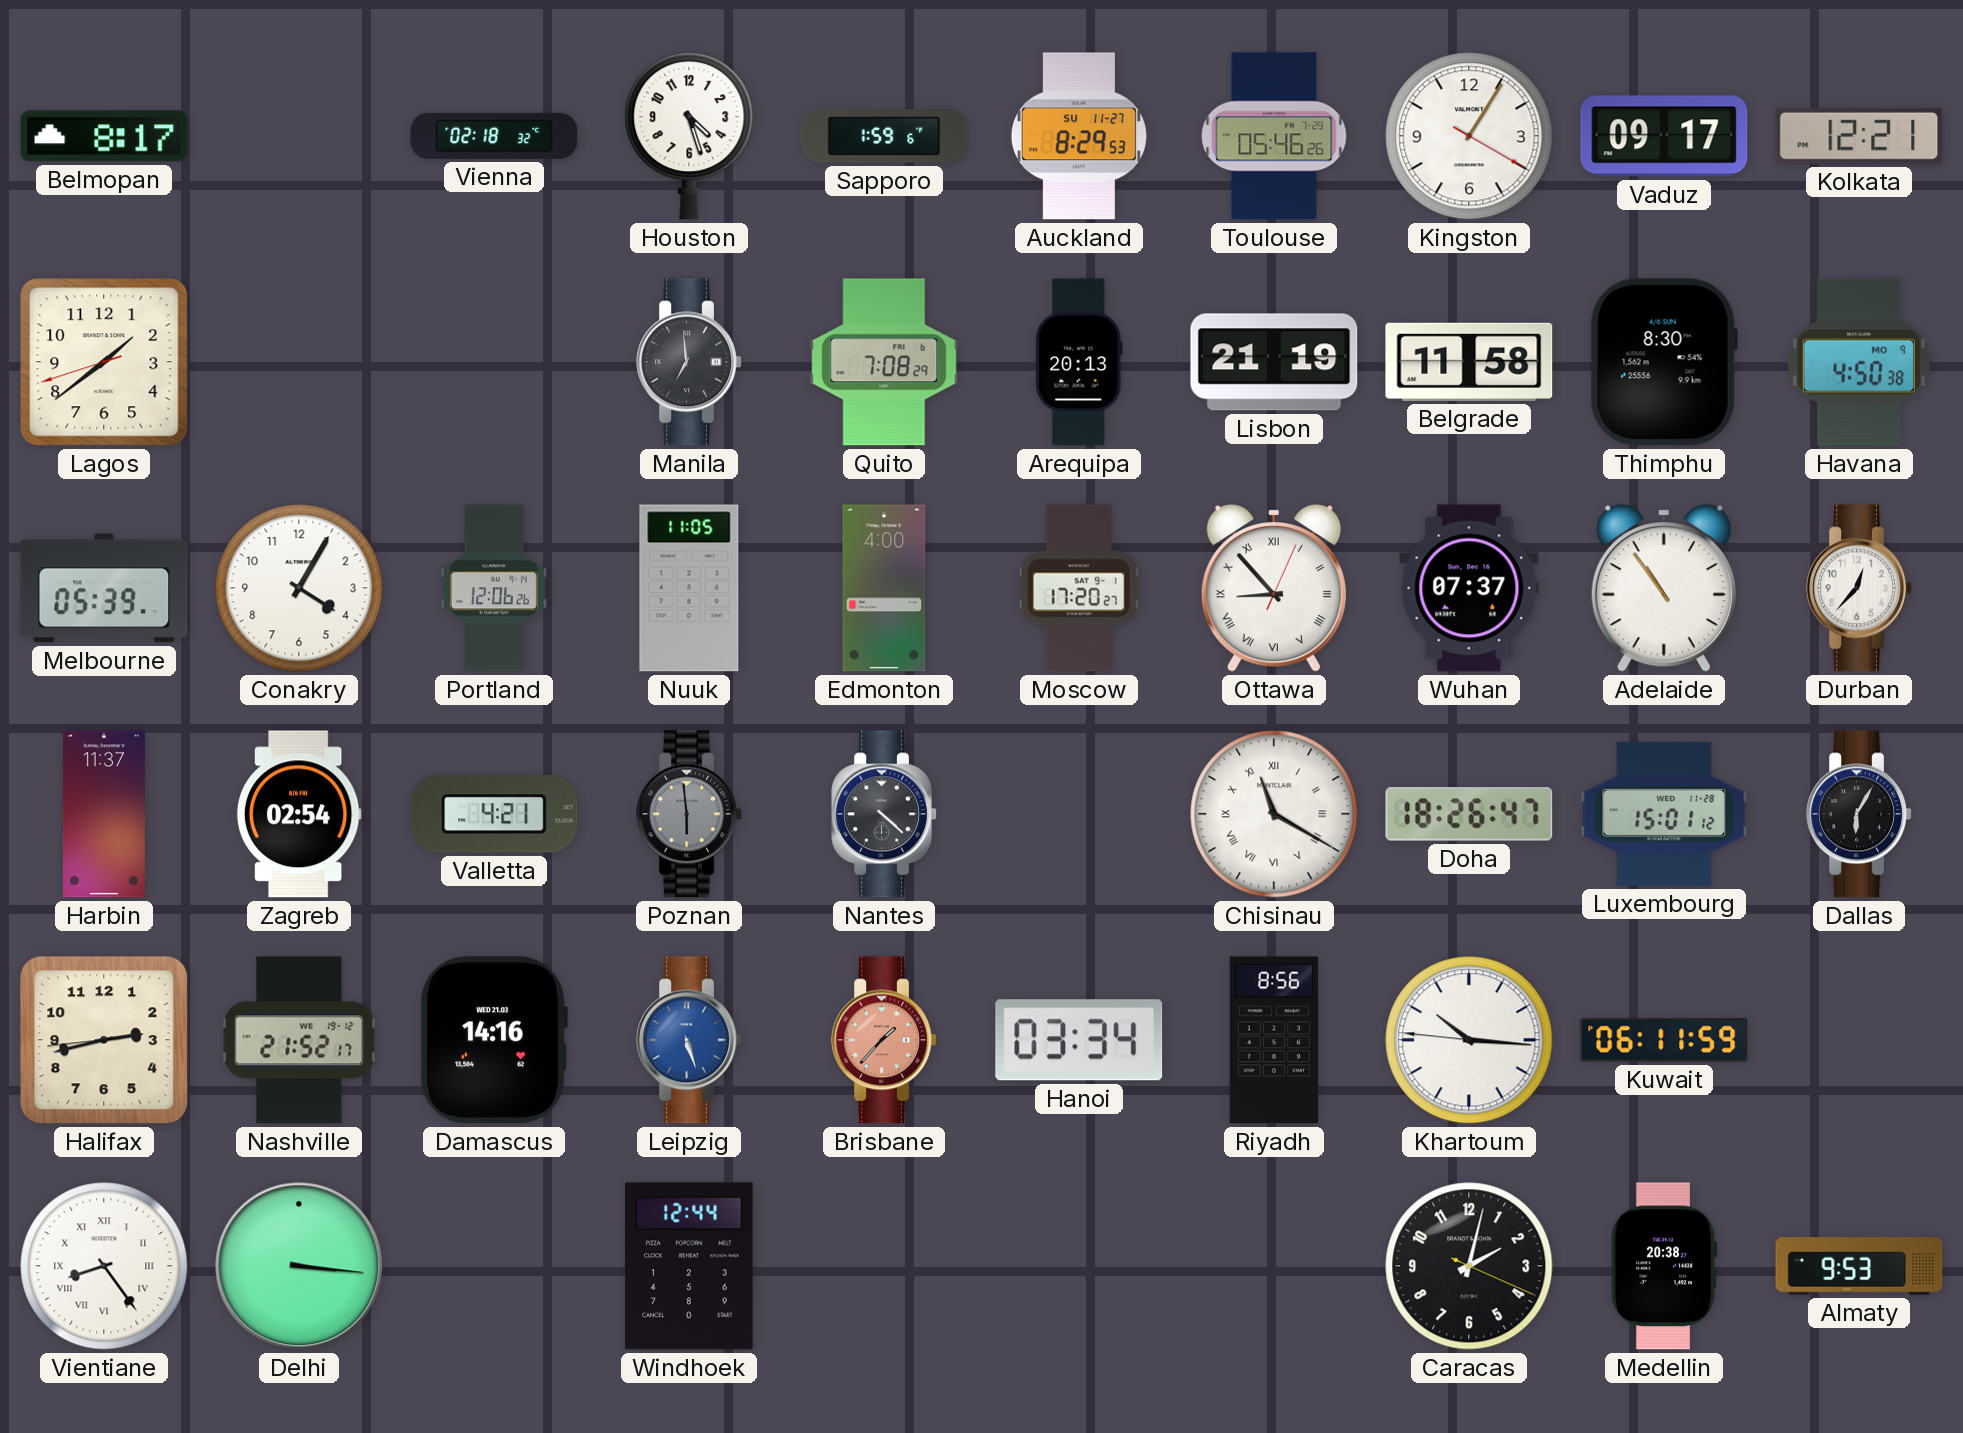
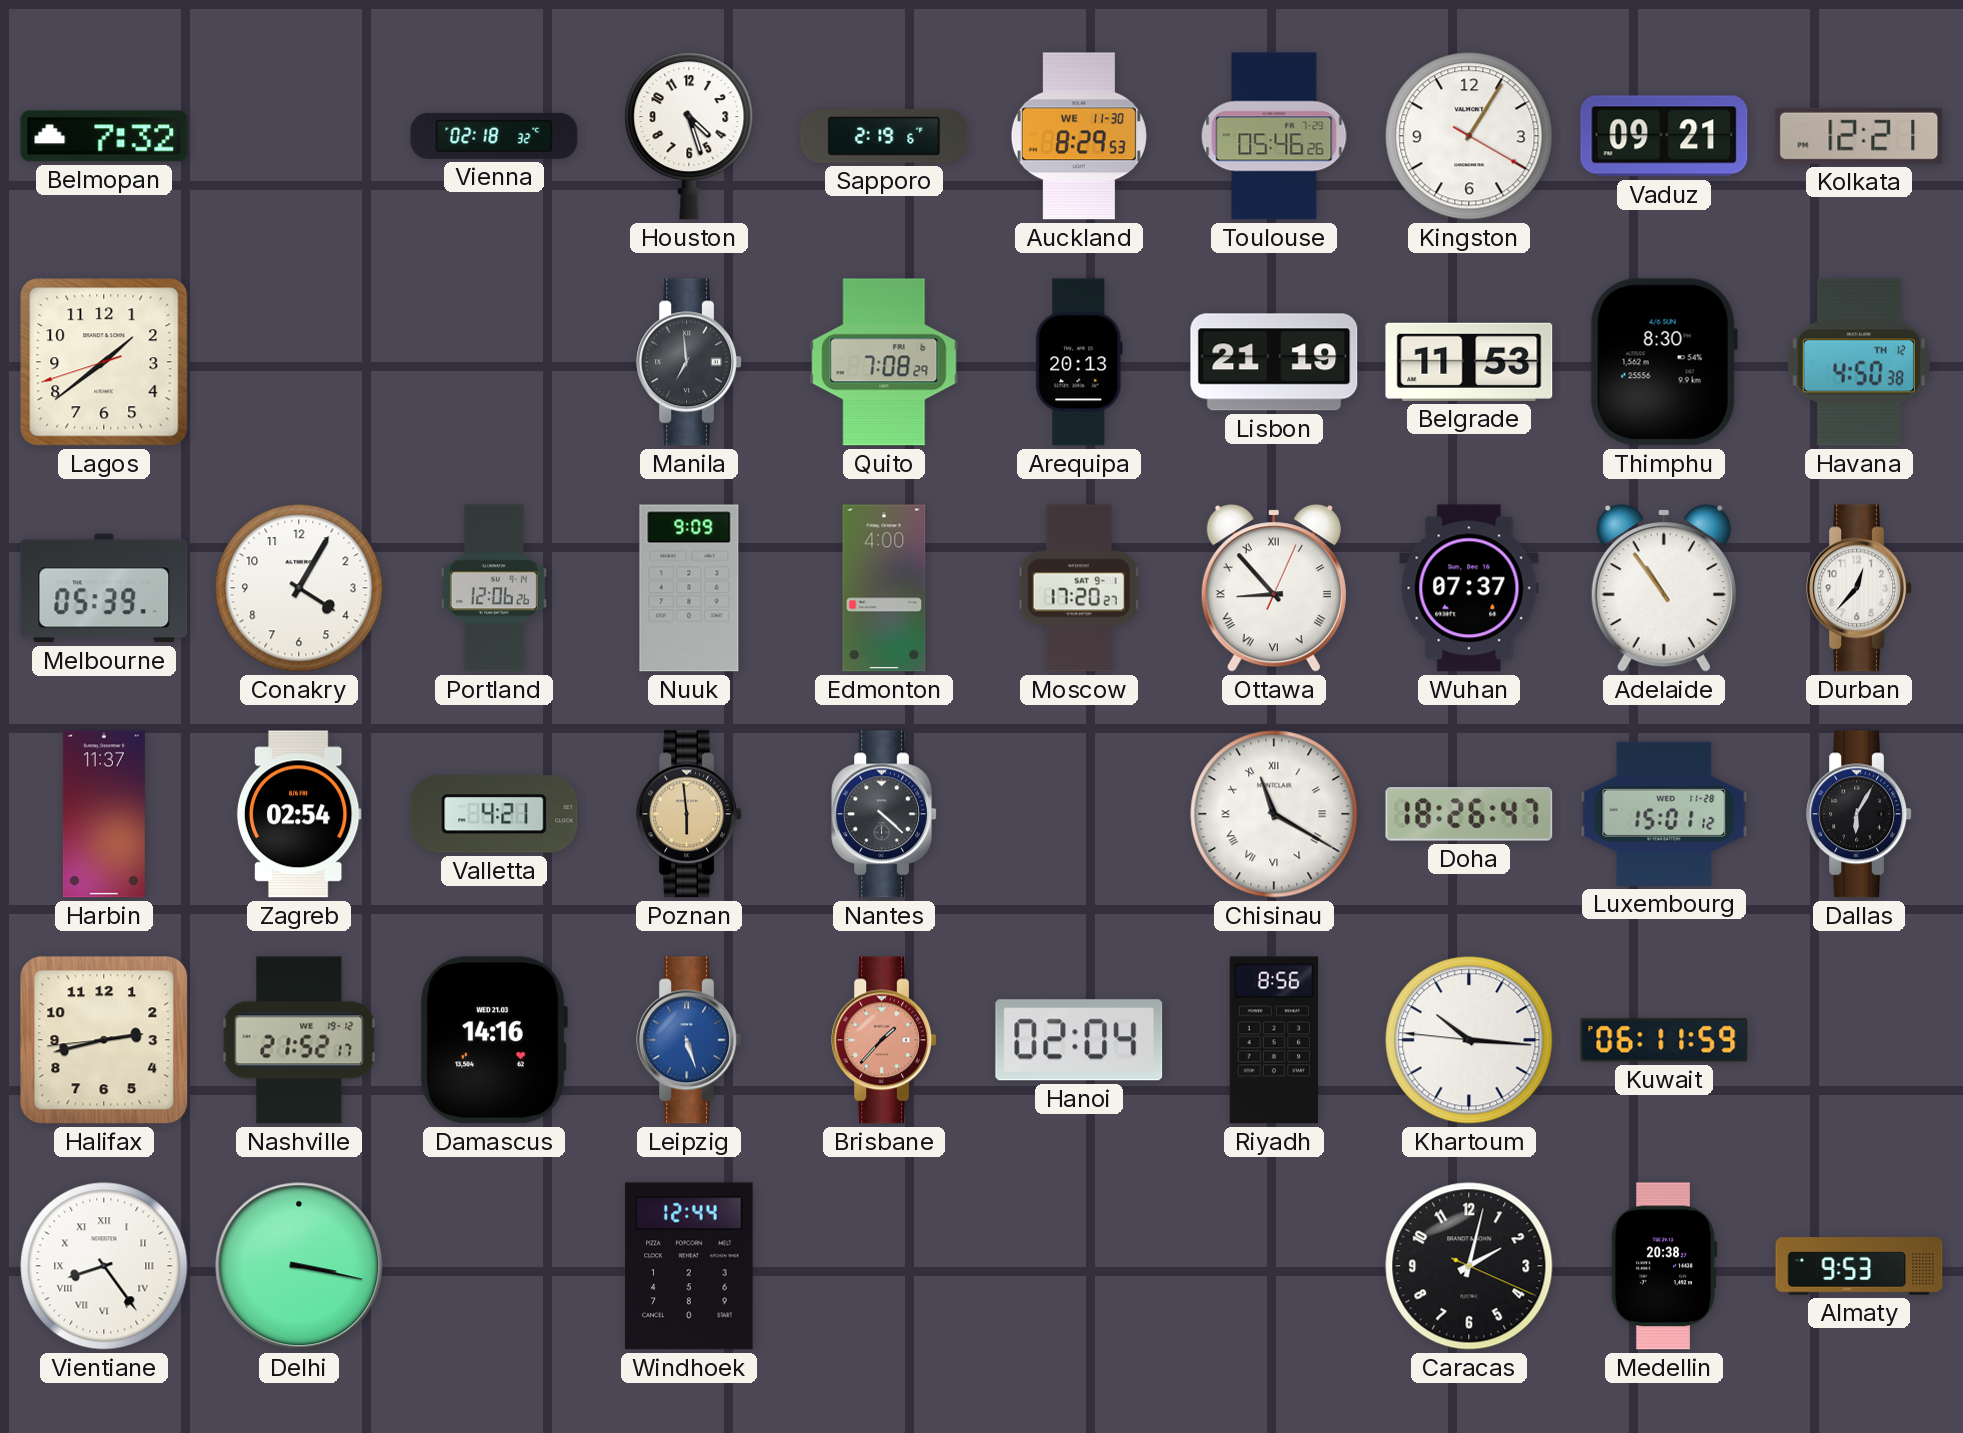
Belmopan: 8:17 -> 7:32 (104, 136)
Sapporo: 1:59 -> 2:19 (884, 136)
Auckland date: SU 11-27 -> WE 11-30 (1079, 136)
Vaduz: 09:17 -> 09:21 (1664, 136)
Belgrade: 11:58 -> 11:53 (1469, 362)
Havana date: MO 9 -> TH 12 (1859, 362)
Nuuk: 11:05 -> 9:09 (689, 588)
Poznan dial: grey -> champagne (689, 814)
Hanoi: 03:34 -> 02:04 (1079, 1040)
Delhi: 3:16 -> 3:17 (299, 1266)
